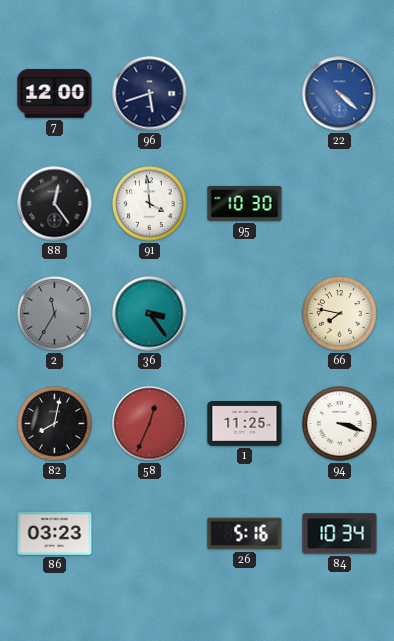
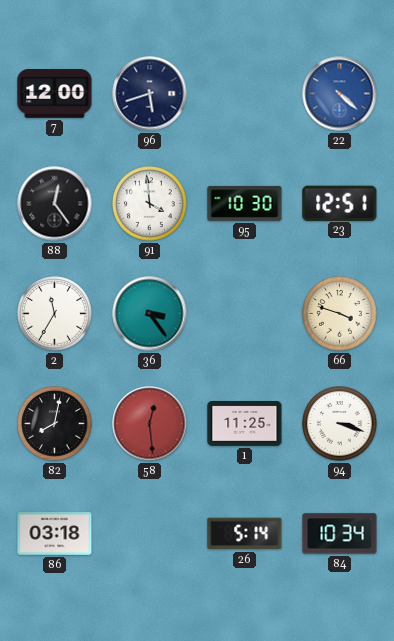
23: none -> 12:51 (340, 203)
2 dial: grey -> white (55, 314)
66: 7:47 -> 3:48 (340, 314)
58: 12:34 -> 12:29 (150, 424)
86: 03:23 -> 03:18 (55, 534)
26: 5:16 -> 5:14 (245, 534)
